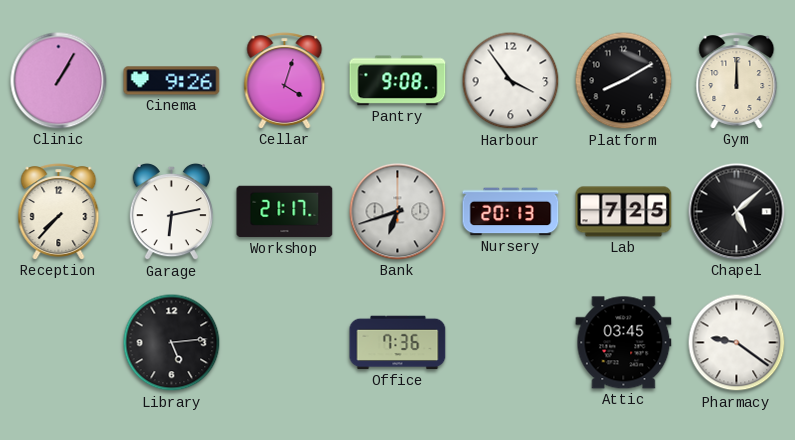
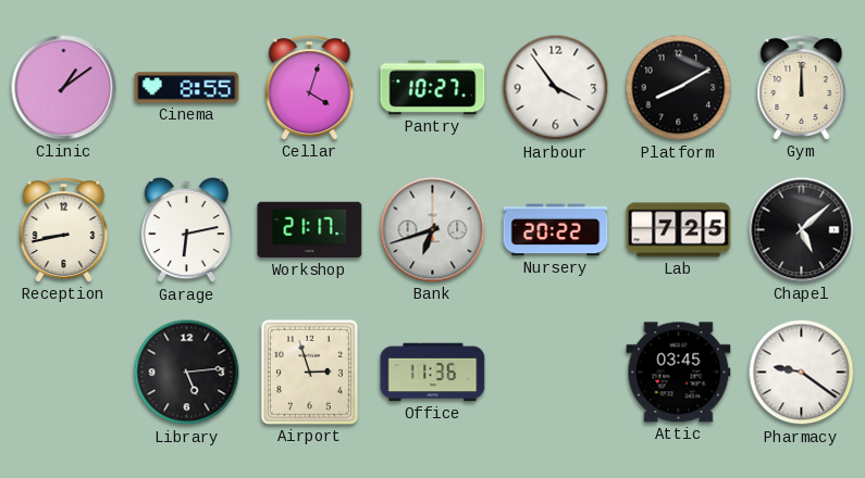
Clinic: 1:05 -> 1:09 (64, 88)
Cinema: 9:26 -> 8:55 (187, 88)
Pantry: 9:08 -> 10:27 (433, 88)
Reception: 7:37 -> 8:43 (64, 230)
Nursery: 20:13 -> 20:22 (556, 230)
Airport: none -> 2:57 (309, 372)
Office: 7:36 -> 11:36 (433, 373)
